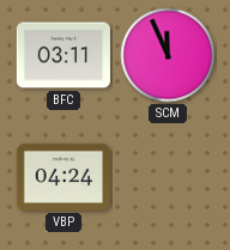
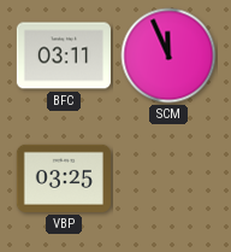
VBP: 04:24 -> 03:25 (64, 178)
